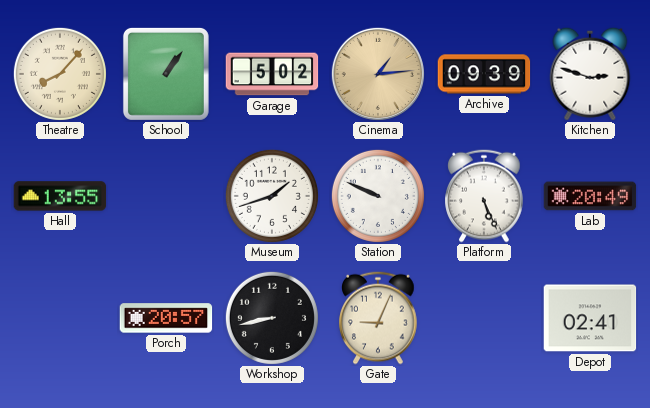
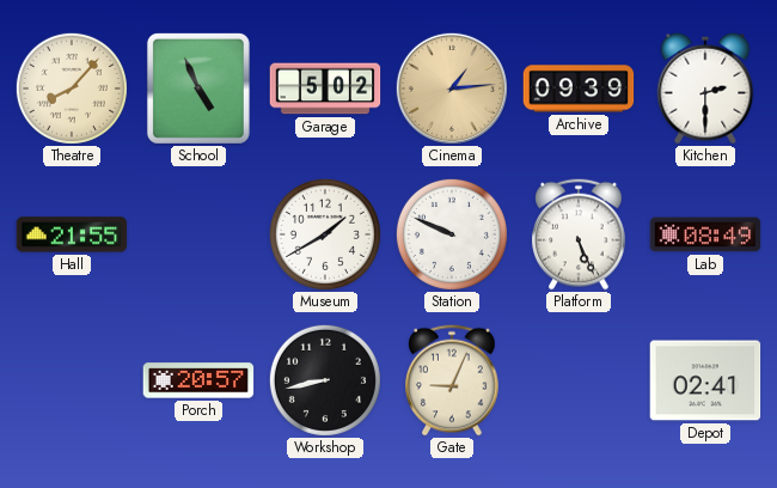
School: 1:06 -> 4:56 (198, 89)
Kitchen: 2:48 -> 2:30 (705, 89)
Hall: 13:55 -> 21:55 (72, 234)
Museum: 1:42 -> 1:40 (325, 234)
Lab: 20:49 -> 08:49 (705, 234)
